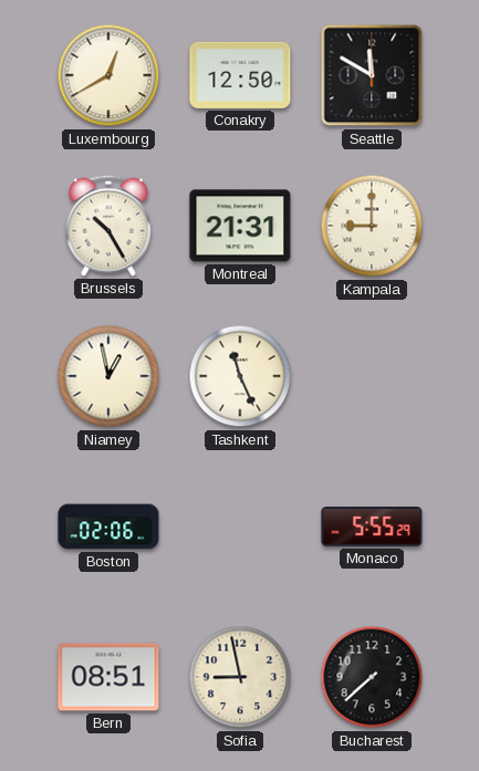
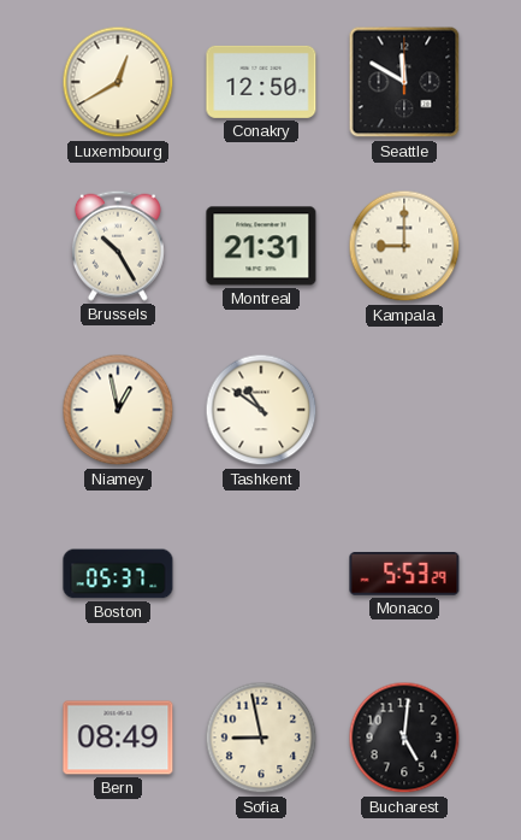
Tashkent: 11:26 -> 10:51 (261, 410)
Boston: 02:06 -> 05:37 (118, 574)
Monaco: 5:55 -> 5:53 (404, 574)
Bern: 08:51 -> 08:49 (118, 738)
Bucharest: 7:38 -> 5:01 (404, 738)
